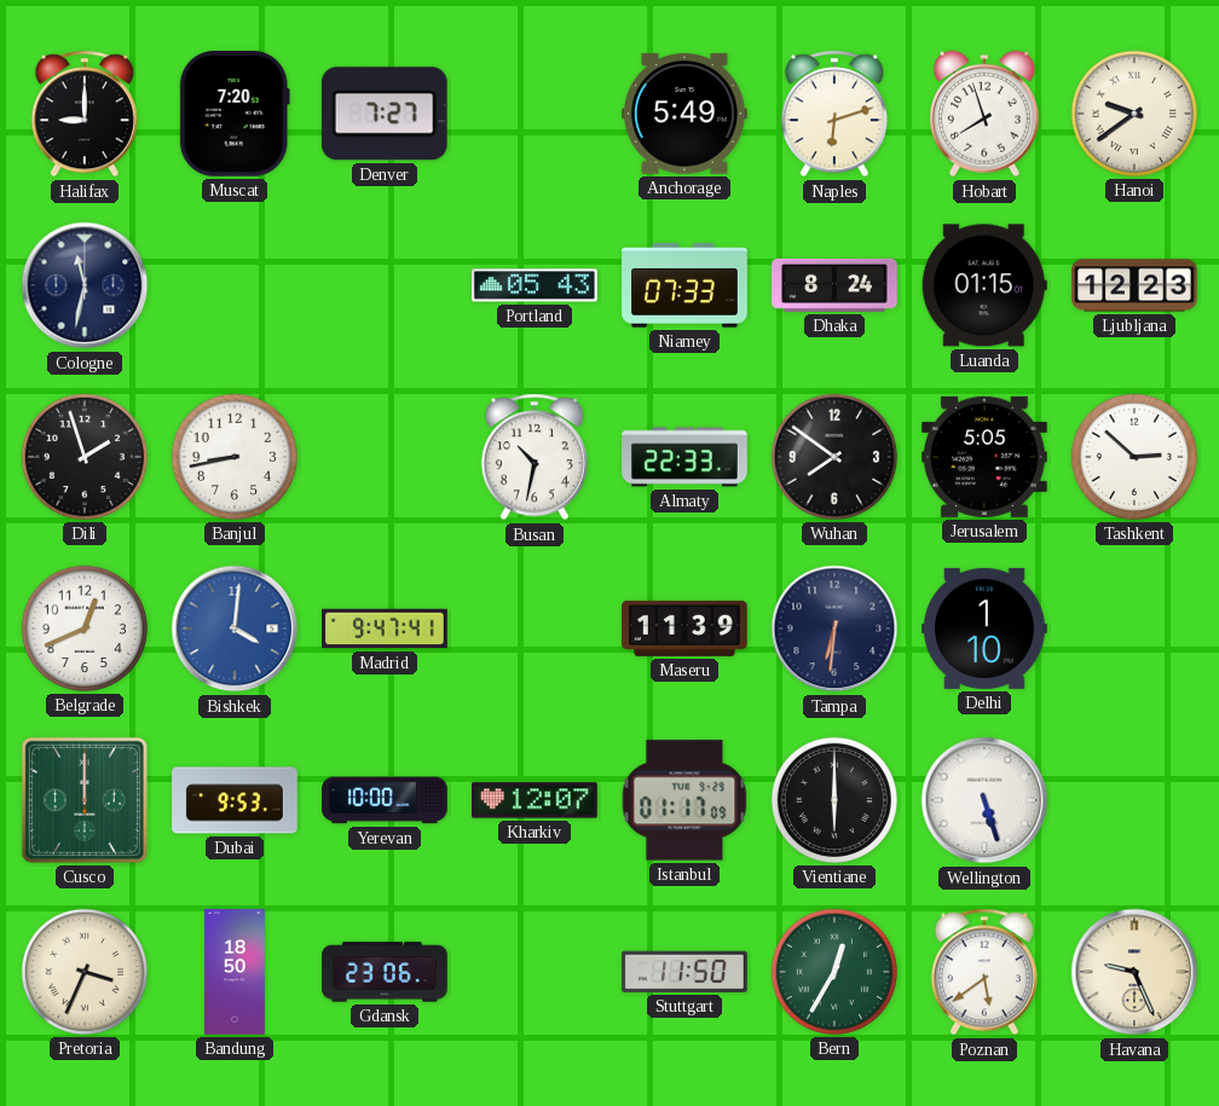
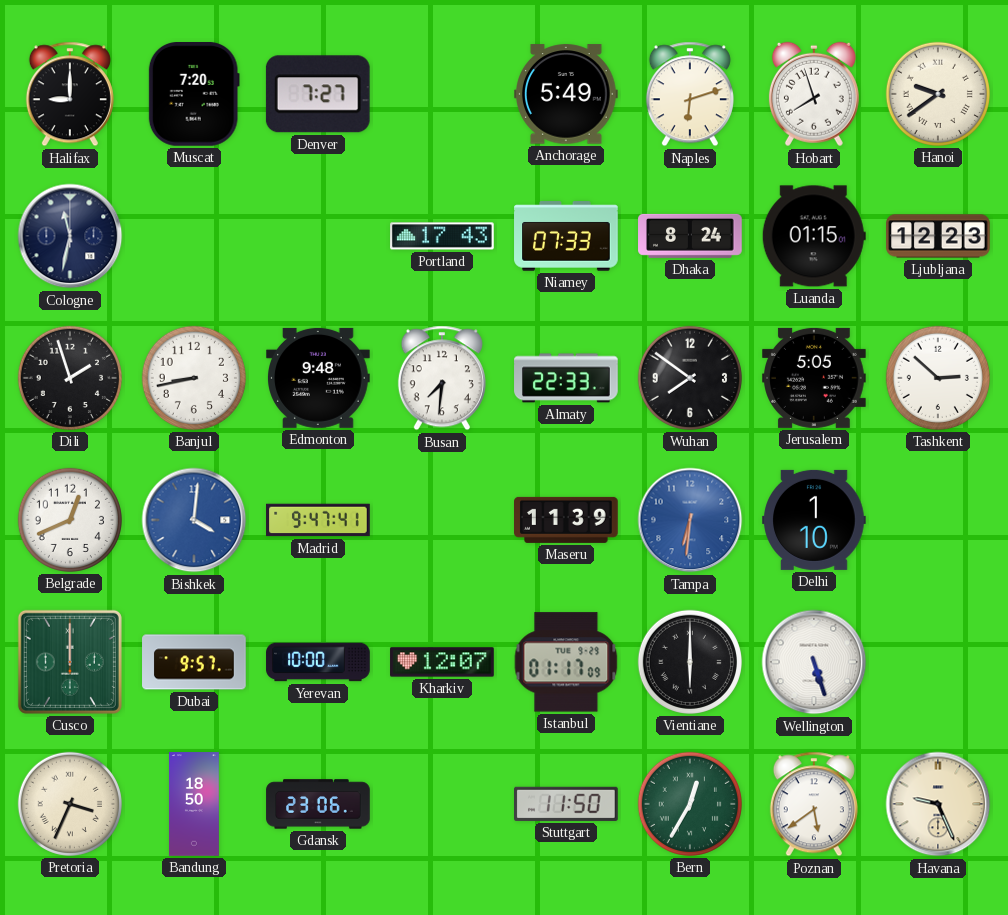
Portland: 05:43 -> 17:43 (442, 236)
Edmonton: none -> 9:48 (319, 378)
Busan: 10:32 -> 7:31 (442, 378)
Tampa dial: navy -> blue (690, 520)
Dubai: 9:53 -> 9:57 (194, 662)
